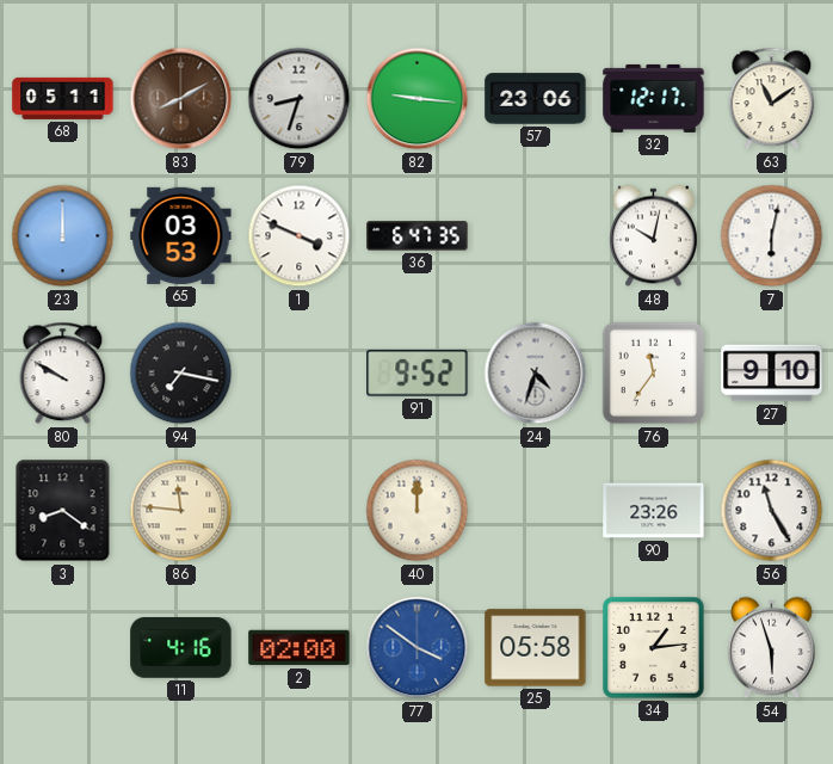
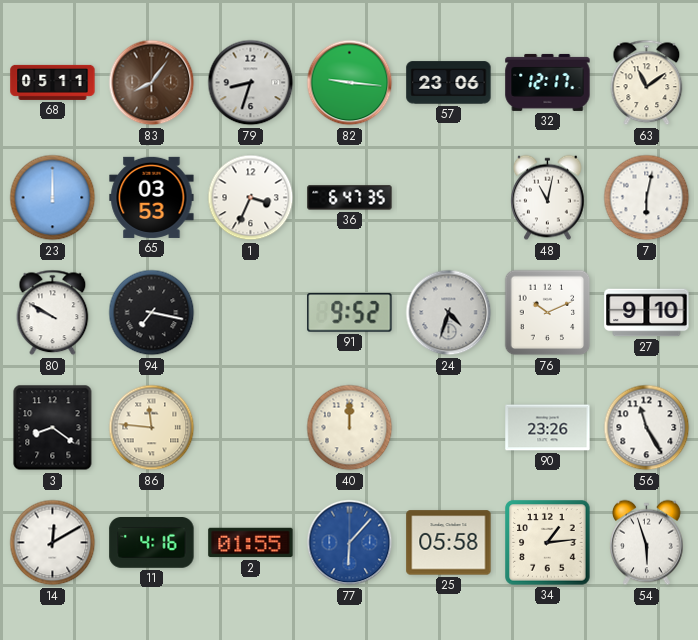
83: 8:10 -> 8:06 (152, 83)
1: 3:49 -> 3:34 (251, 198)
48: 10:02 -> 11:02 (548, 198)
76: 11:36 -> 10:11 (548, 313)
14: none -> 12:10 (53, 543)
2: 02:00 -> 01:55 (251, 543)
77: 3:51 -> 6:07 (350, 543)
